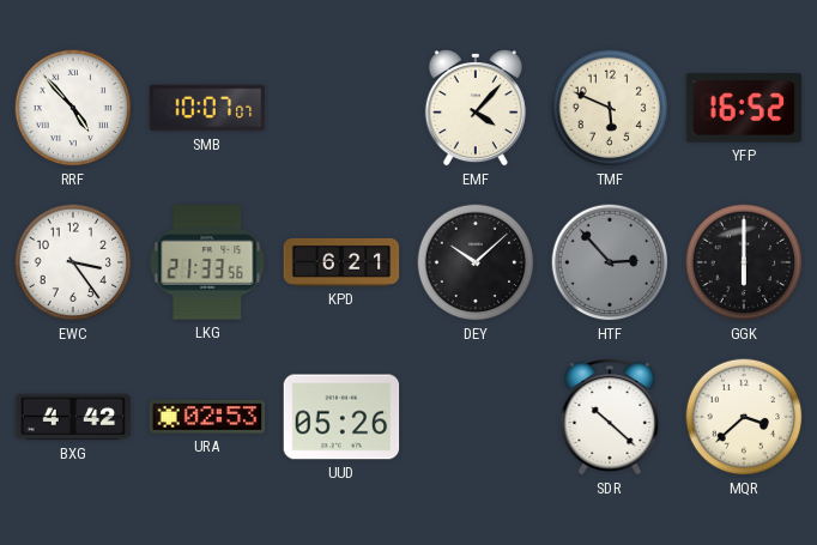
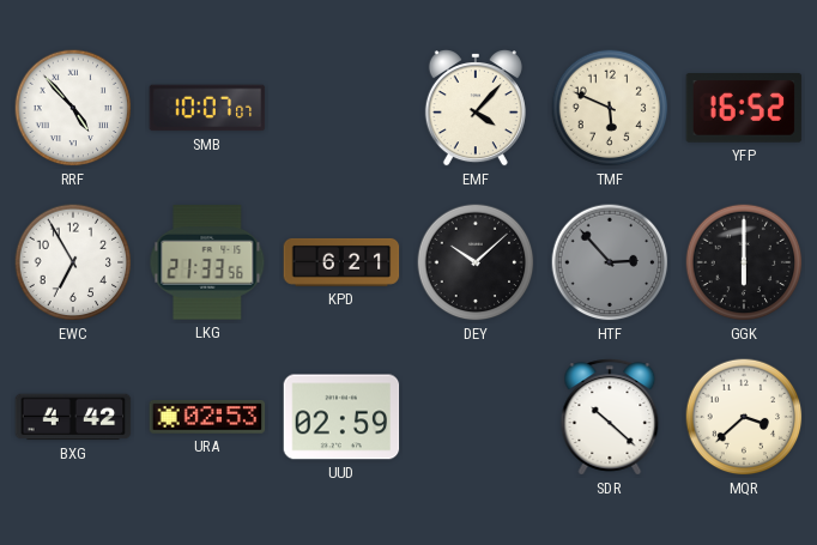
EWC: 3:24 -> 6:55 (73, 262)
UUD: 05:26 -> 02:59 (341, 417)
